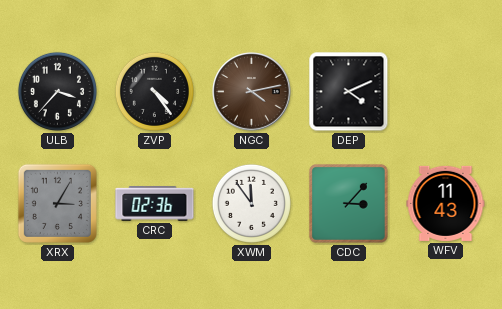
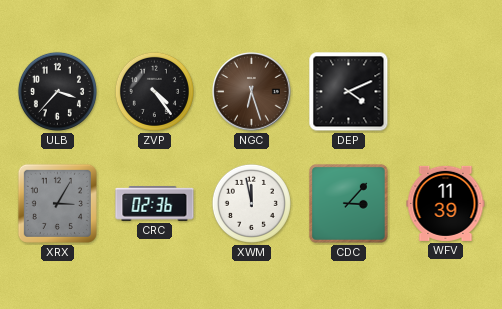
NGC: 4:13 -> 6:27 (252, 92)
XWM: 11:54 -> 11:58 (251, 203)
WFV: 11:43 -> 11:39 (446, 203)
